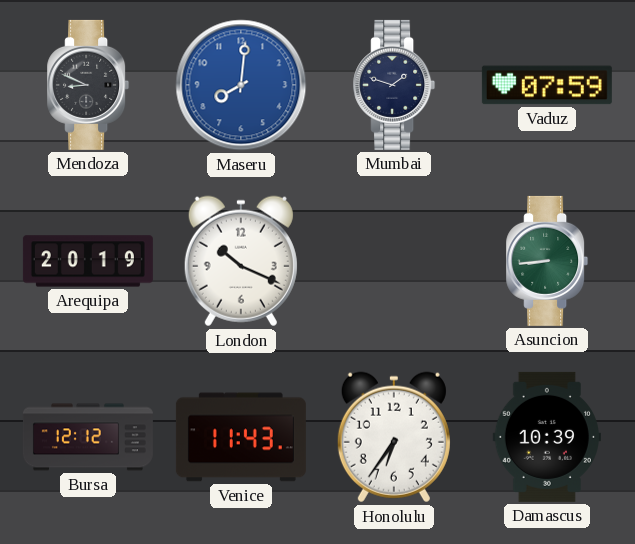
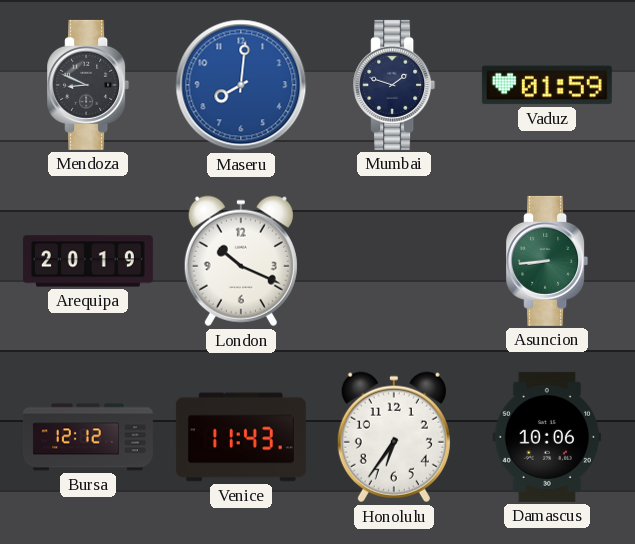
Vaduz: 07:59 -> 01:59 (547, 85)
Damascus: 10:39 -> 10:06 (547, 437)
